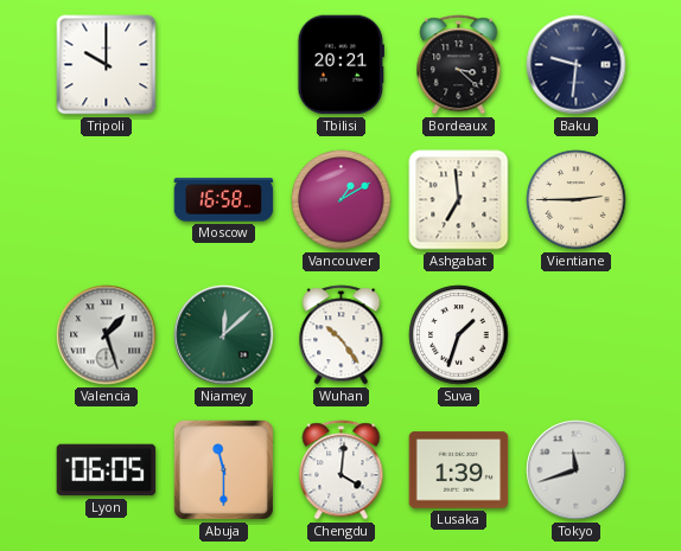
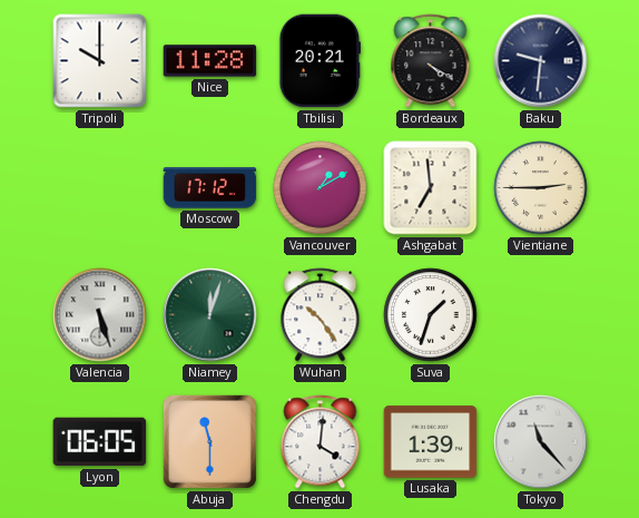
Nice: none -> 11:28 (210, 61)
Bordeaux: 3:22 -> 4:20 (431, 61)
Moscow: 16:58 -> 17:12 (210, 188)
Valencia: 1:27 -> 5:27 (100, 315)
Niamey: 12:08 -> 12:03 (210, 315)
Tokyo: 11:42 -> 11:23 (541, 442)
